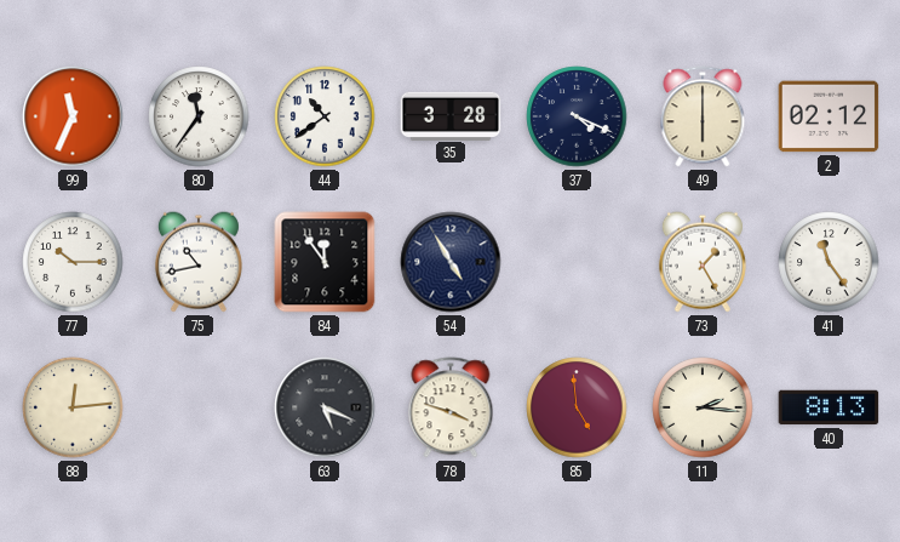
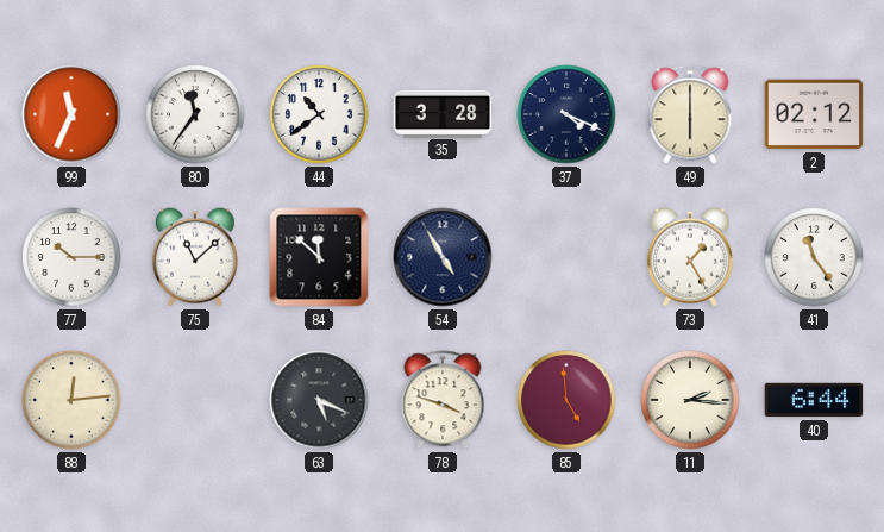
75: 10:43 -> 11:08 (195, 257)
84: 11:54 -> 11:52 (319, 257)
40: 8:13 -> 6:44 (814, 400)
